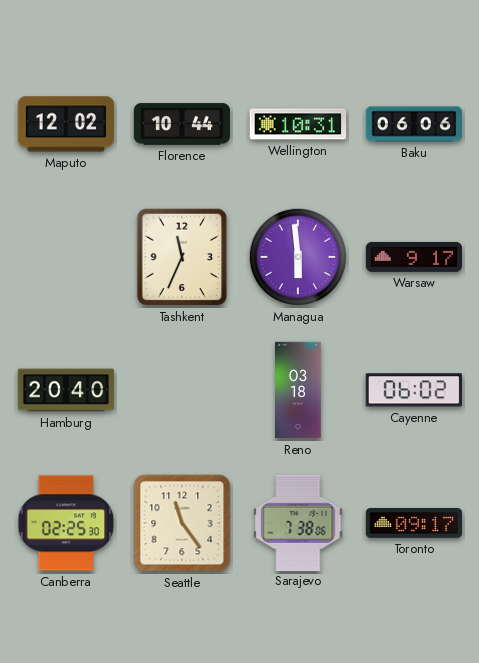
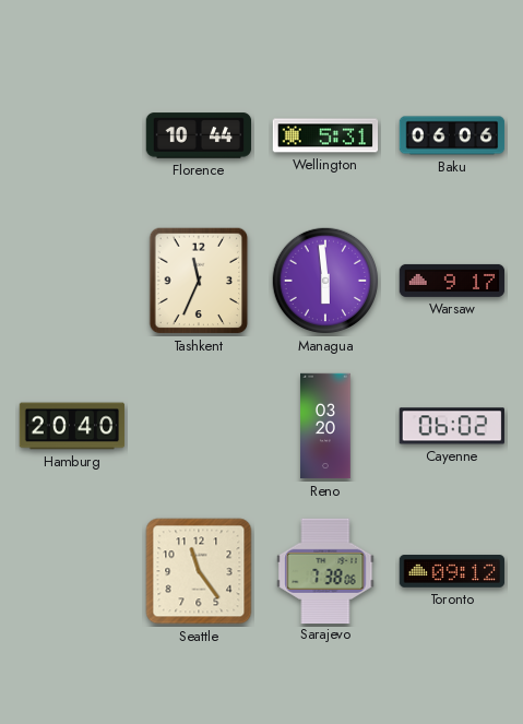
Maputo: 12:02 -> none (66, 124)
Wellington: 10:31 -> 5:31 (325, 135)
Reno: 03:18 -> 03:20 (325, 426)
Canberra: 02:25 -> none (66, 523)
Toronto: 09:17 -> 09:12 (452, 572)
